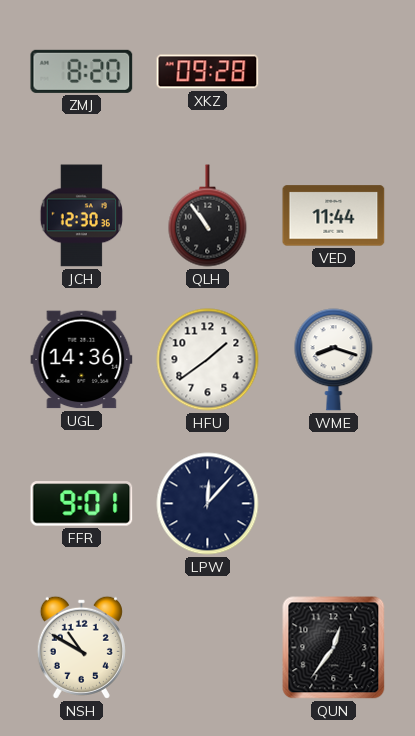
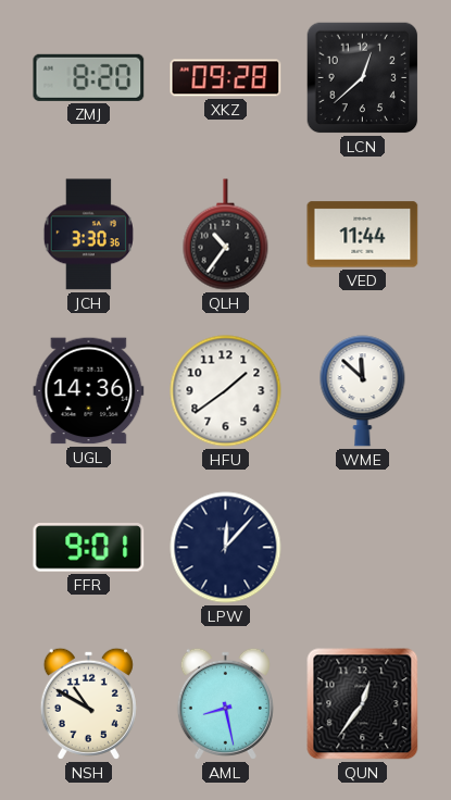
LCN: none -> 12:38 (363, 78)
JCH: 12:30 -> 3:30 (88, 235)
QLH: 10:54 -> 10:36 (226, 235)
WME: 8:18 -> 11:52 (363, 391)
AML: none -> 8:28 (225, 703)
